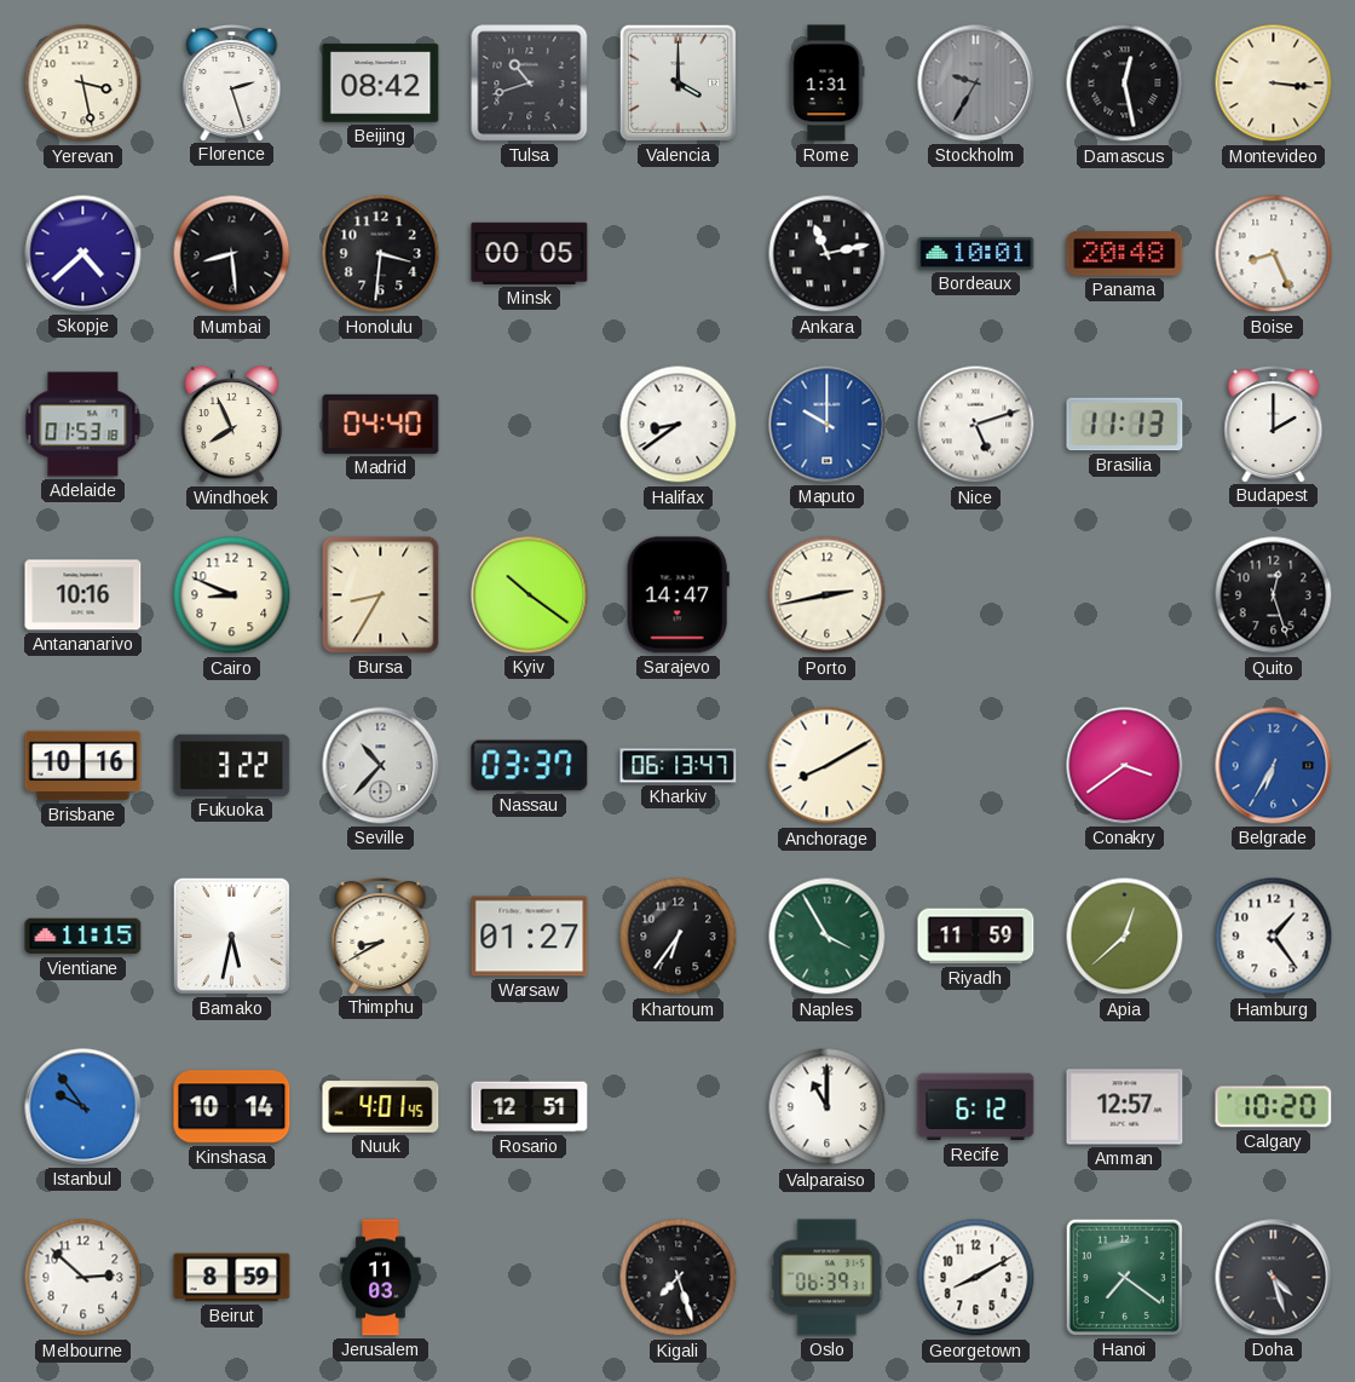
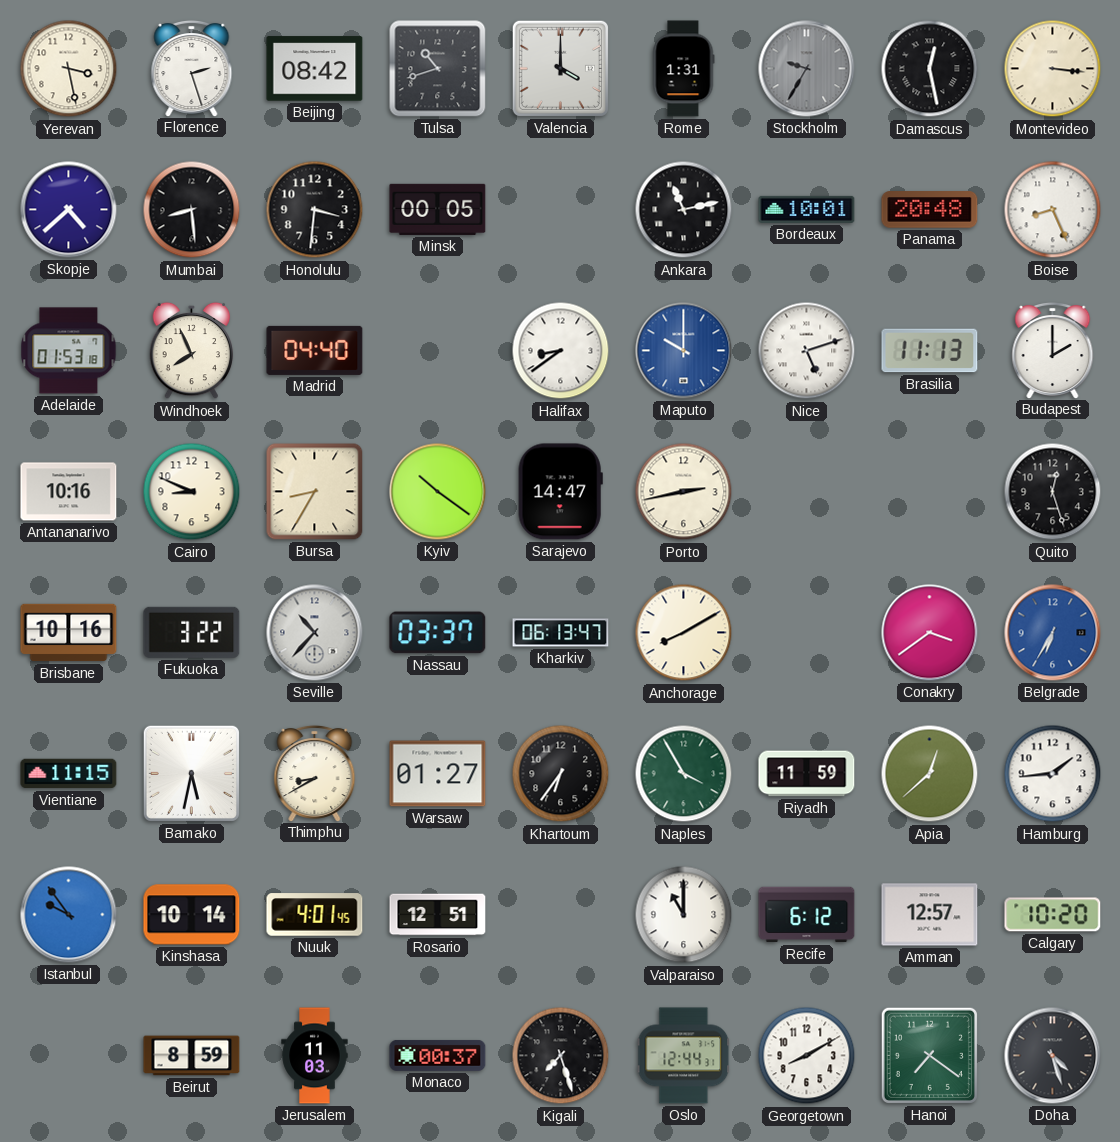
Hamburg: 1:24 -> 1:44 (1053, 774)
Melbourne: 2:52 -> none (83, 1278)
Monaco: none -> 00:37 (438, 1055)
Oslo: 06:39 -> 12:44 (684, 1056)
